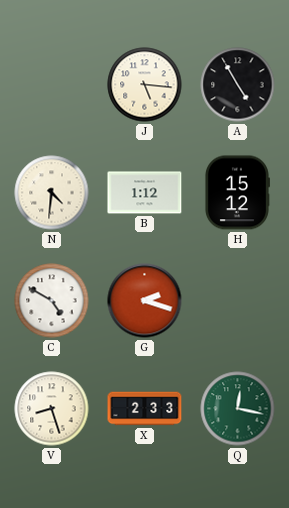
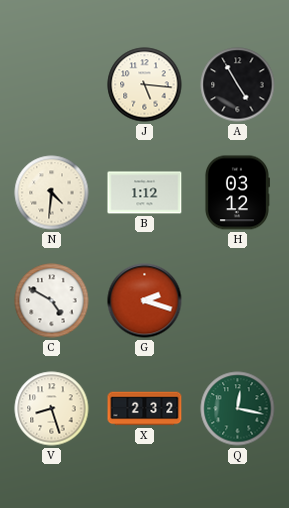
H: 15:12 -> 03:12 (237, 193)
X: 2:33 -> 2:32 (145, 409)
